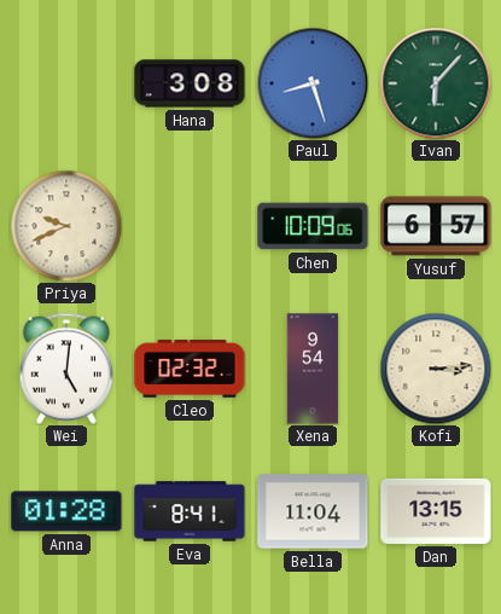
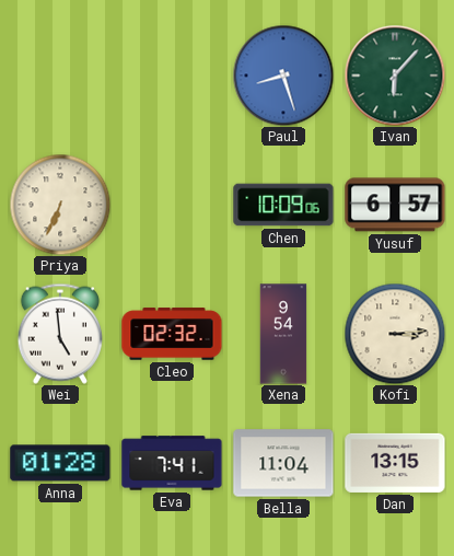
Hana: 3:08 -> none (190, 83)
Priya: 9:41 -> 6:34 (60, 205)
Wei: 5:01 -> 4:59 (60, 334)
Eva: 8:41 -> 7:41 (172, 463)
